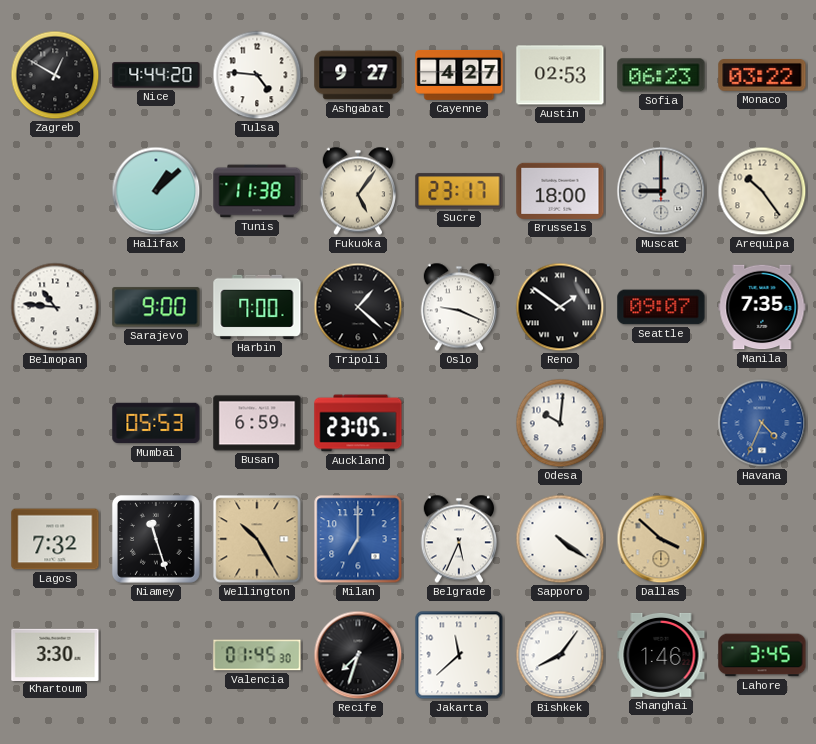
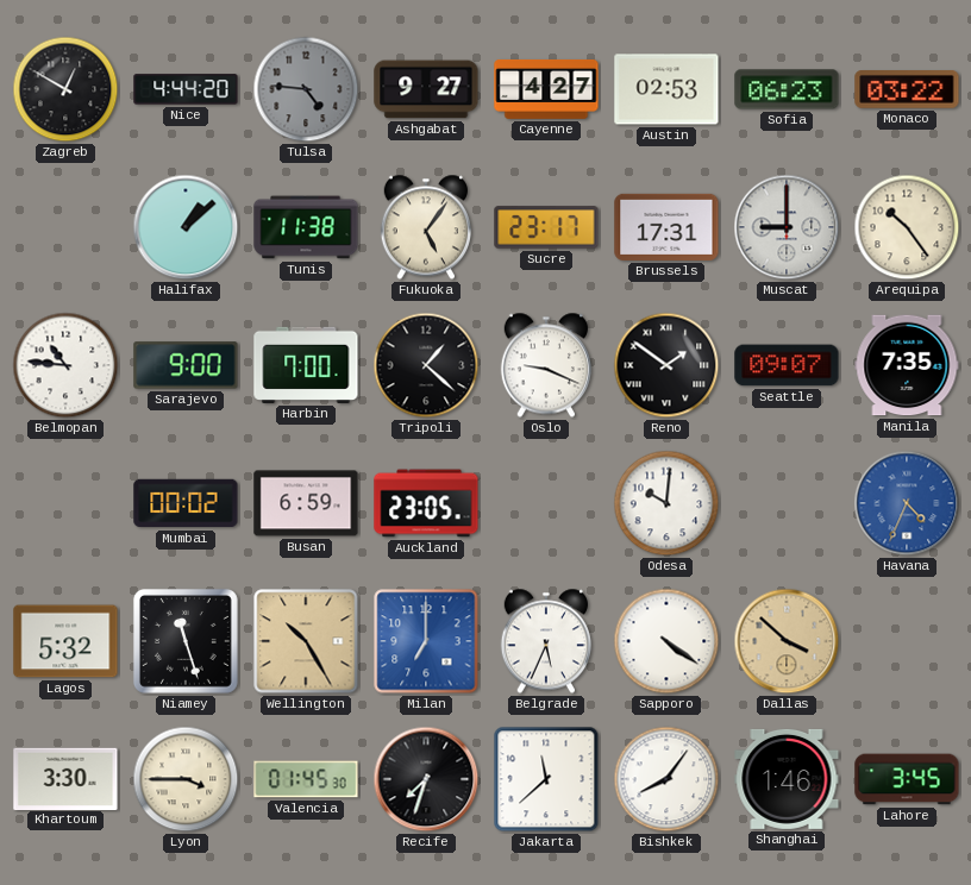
Tulsa dial: white -> grey (306, 89)
Brussels: 18:00 -> 17:31 (666, 227)
Mumbai: 05:53 -> 00:02 (186, 503)
Lagos: 7:32 -> 5:32 (65, 641)
Lyon: none -> 3:45 (186, 779)
